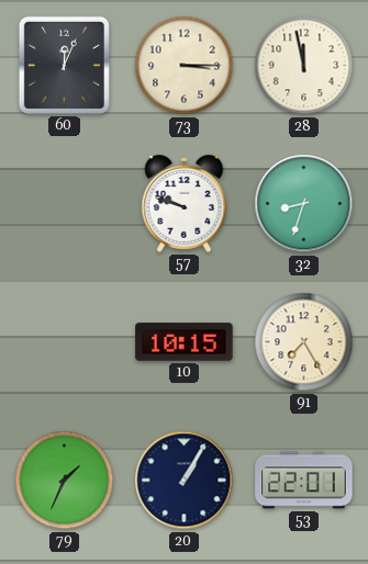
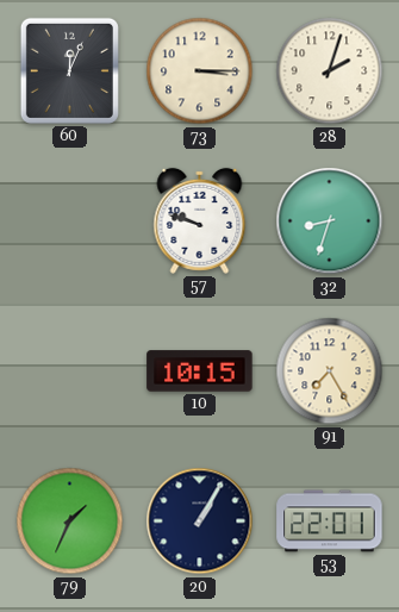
28: 11:58 -> 2:03 (330, 71)
